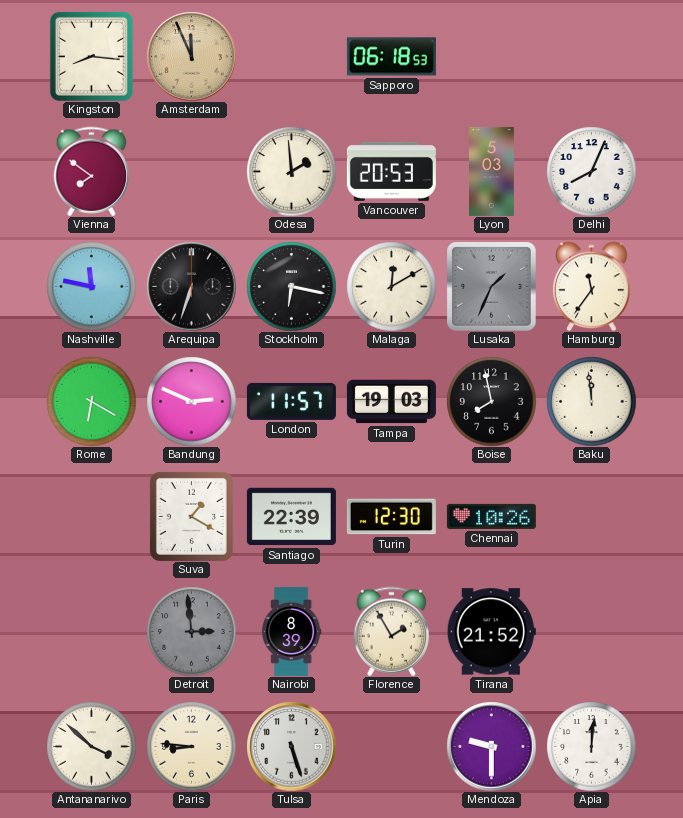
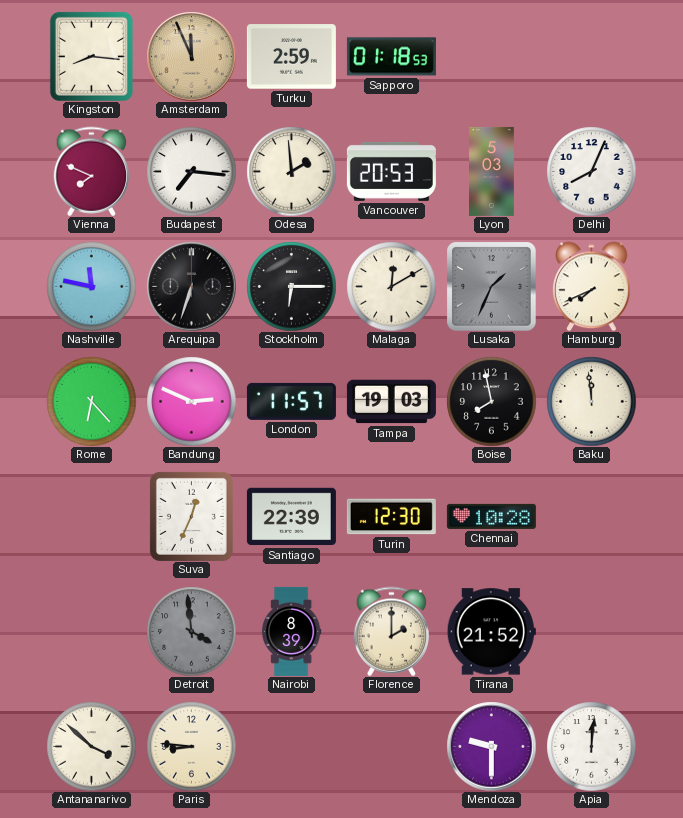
Turku: none -> 2:59 (291, 57)
Sapporo: 06:18 -> 01:18 (391, 57)
Vienna: 7:51 -> 7:49 (91, 171)
Budapest: none -> 7:16 (191, 171)
Stockholm: 6:17 -> 6:15 (291, 286)
Hamburg: 11:36 -> 7:41 (592, 286)
Rome: 6:20 -> 6:23 (91, 401)
Suva: 1:20 -> 12:34 (191, 516)
Chennai: 10:26 -> 10:28 (491, 516)
Detroit: 2:59 -> 3:59 (191, 631)
Florence: 1:55 -> 2:00 (391, 631)
Tulsa: 5:27 -> none (291, 746)
